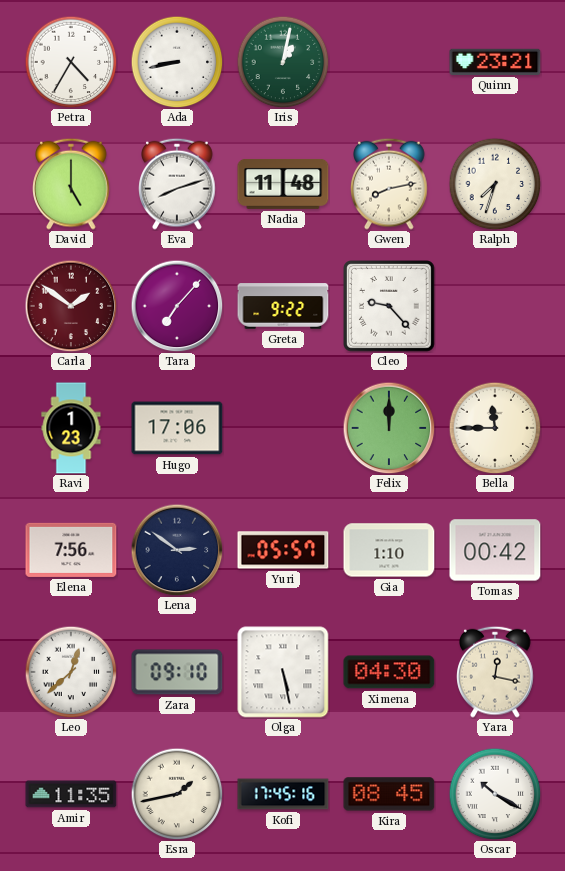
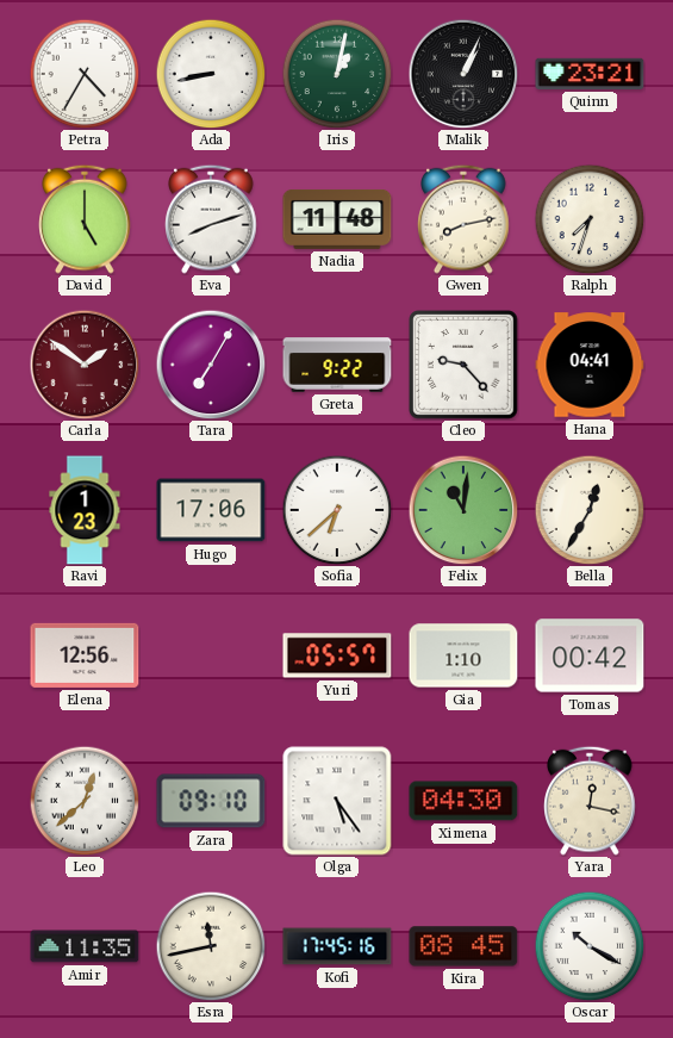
Malik: none -> 1:04 (463, 74)
Tara: 7:07 -> 7:05 (211, 365)
Hana: none -> 04:41 (590, 365)
Sofia: none -> 6:38 (337, 510)
Felix: 12:00 -> 11:01 (463, 510)
Bella: 11:45 -> 12:35 (590, 510)
Elena: 7:56 -> 12:56 (85, 655)
Lena: 2:51 -> none (177, 550)
Olga: 5:28 -> 5:24 (337, 801)
Esra: 1:43 -> 11:43 (211, 946)
